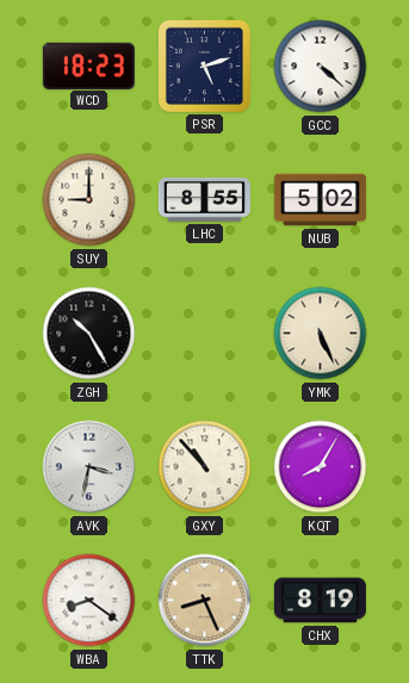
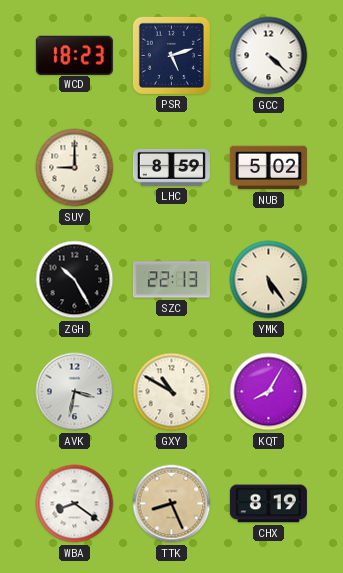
LHC: 8:55 -> 8:59 (171, 167)
SZC: none -> 22:13 (171, 280)
YMK: 5:26 -> 5:24 (269, 280)
GXY: 10:53 -> 10:50 (172, 392)
